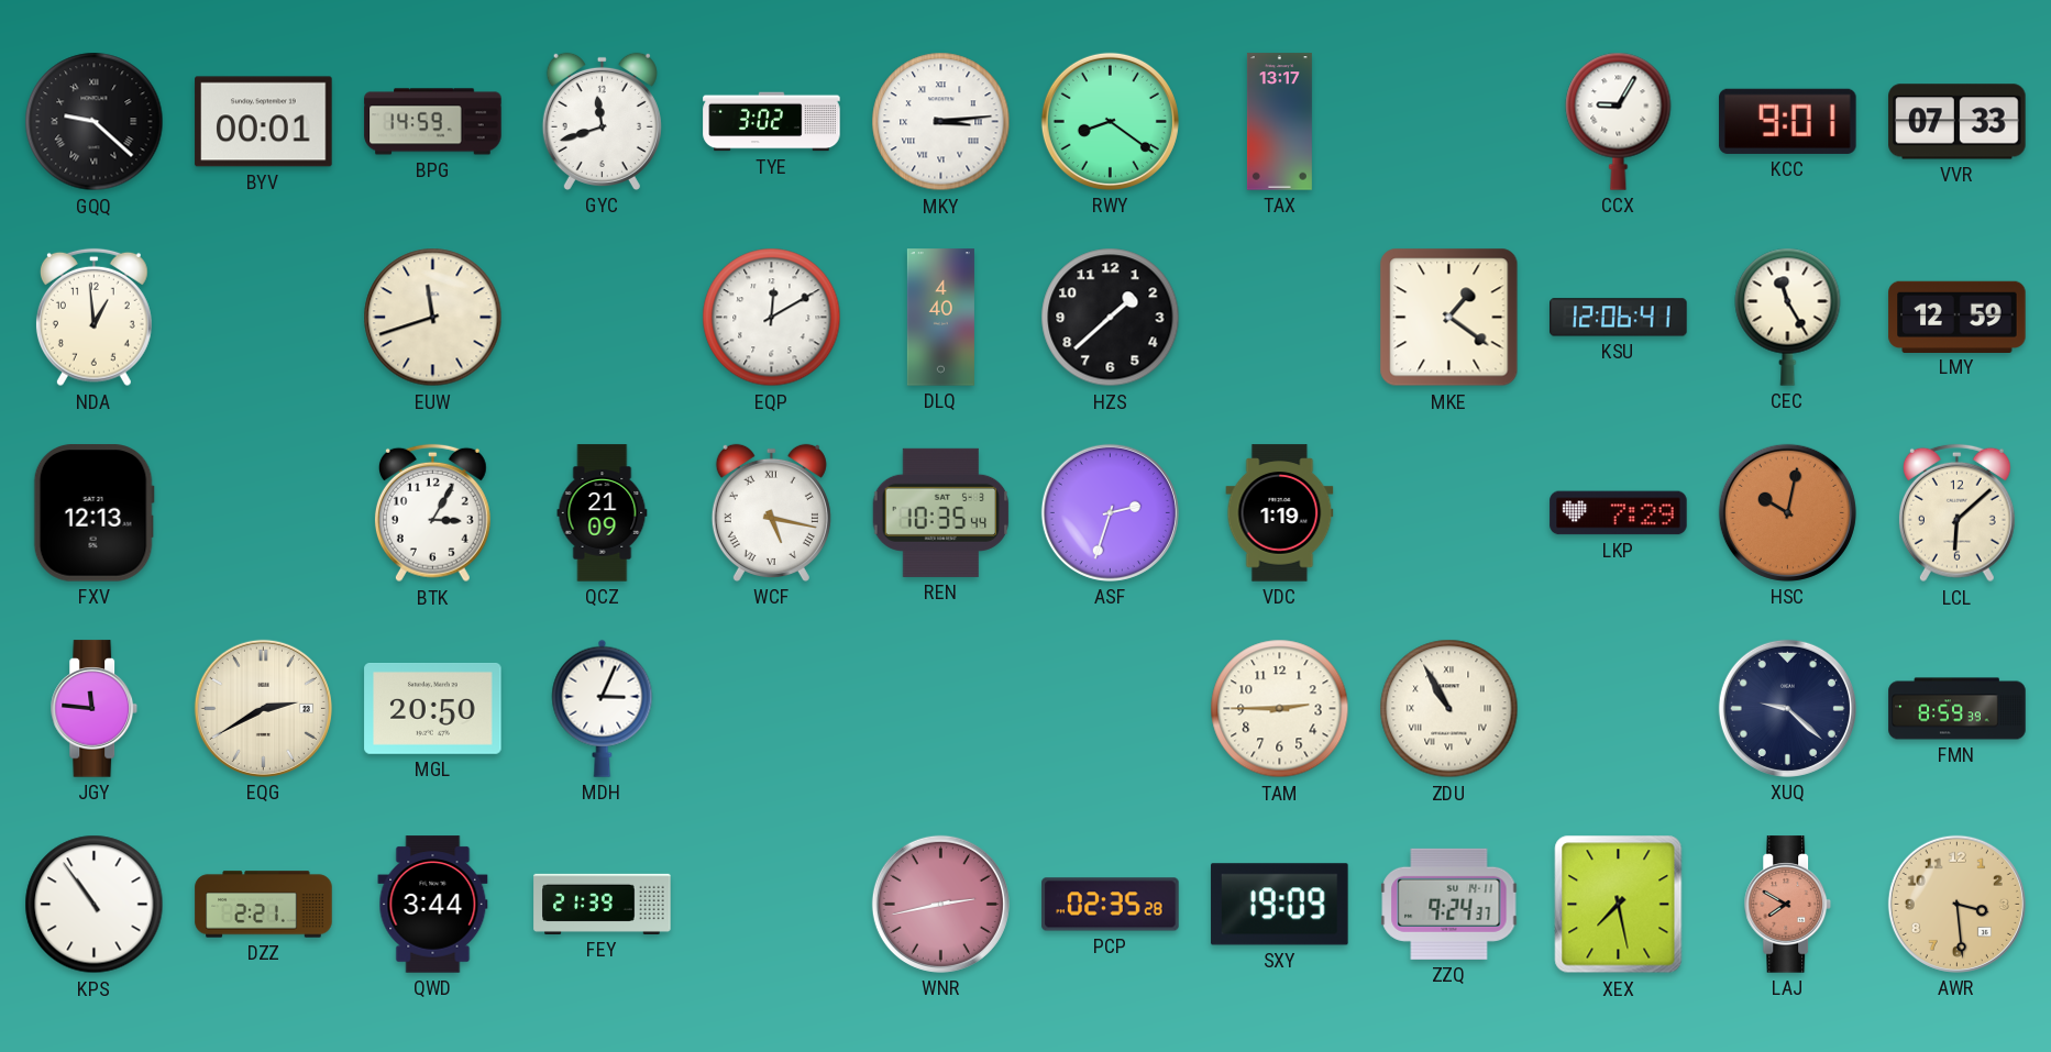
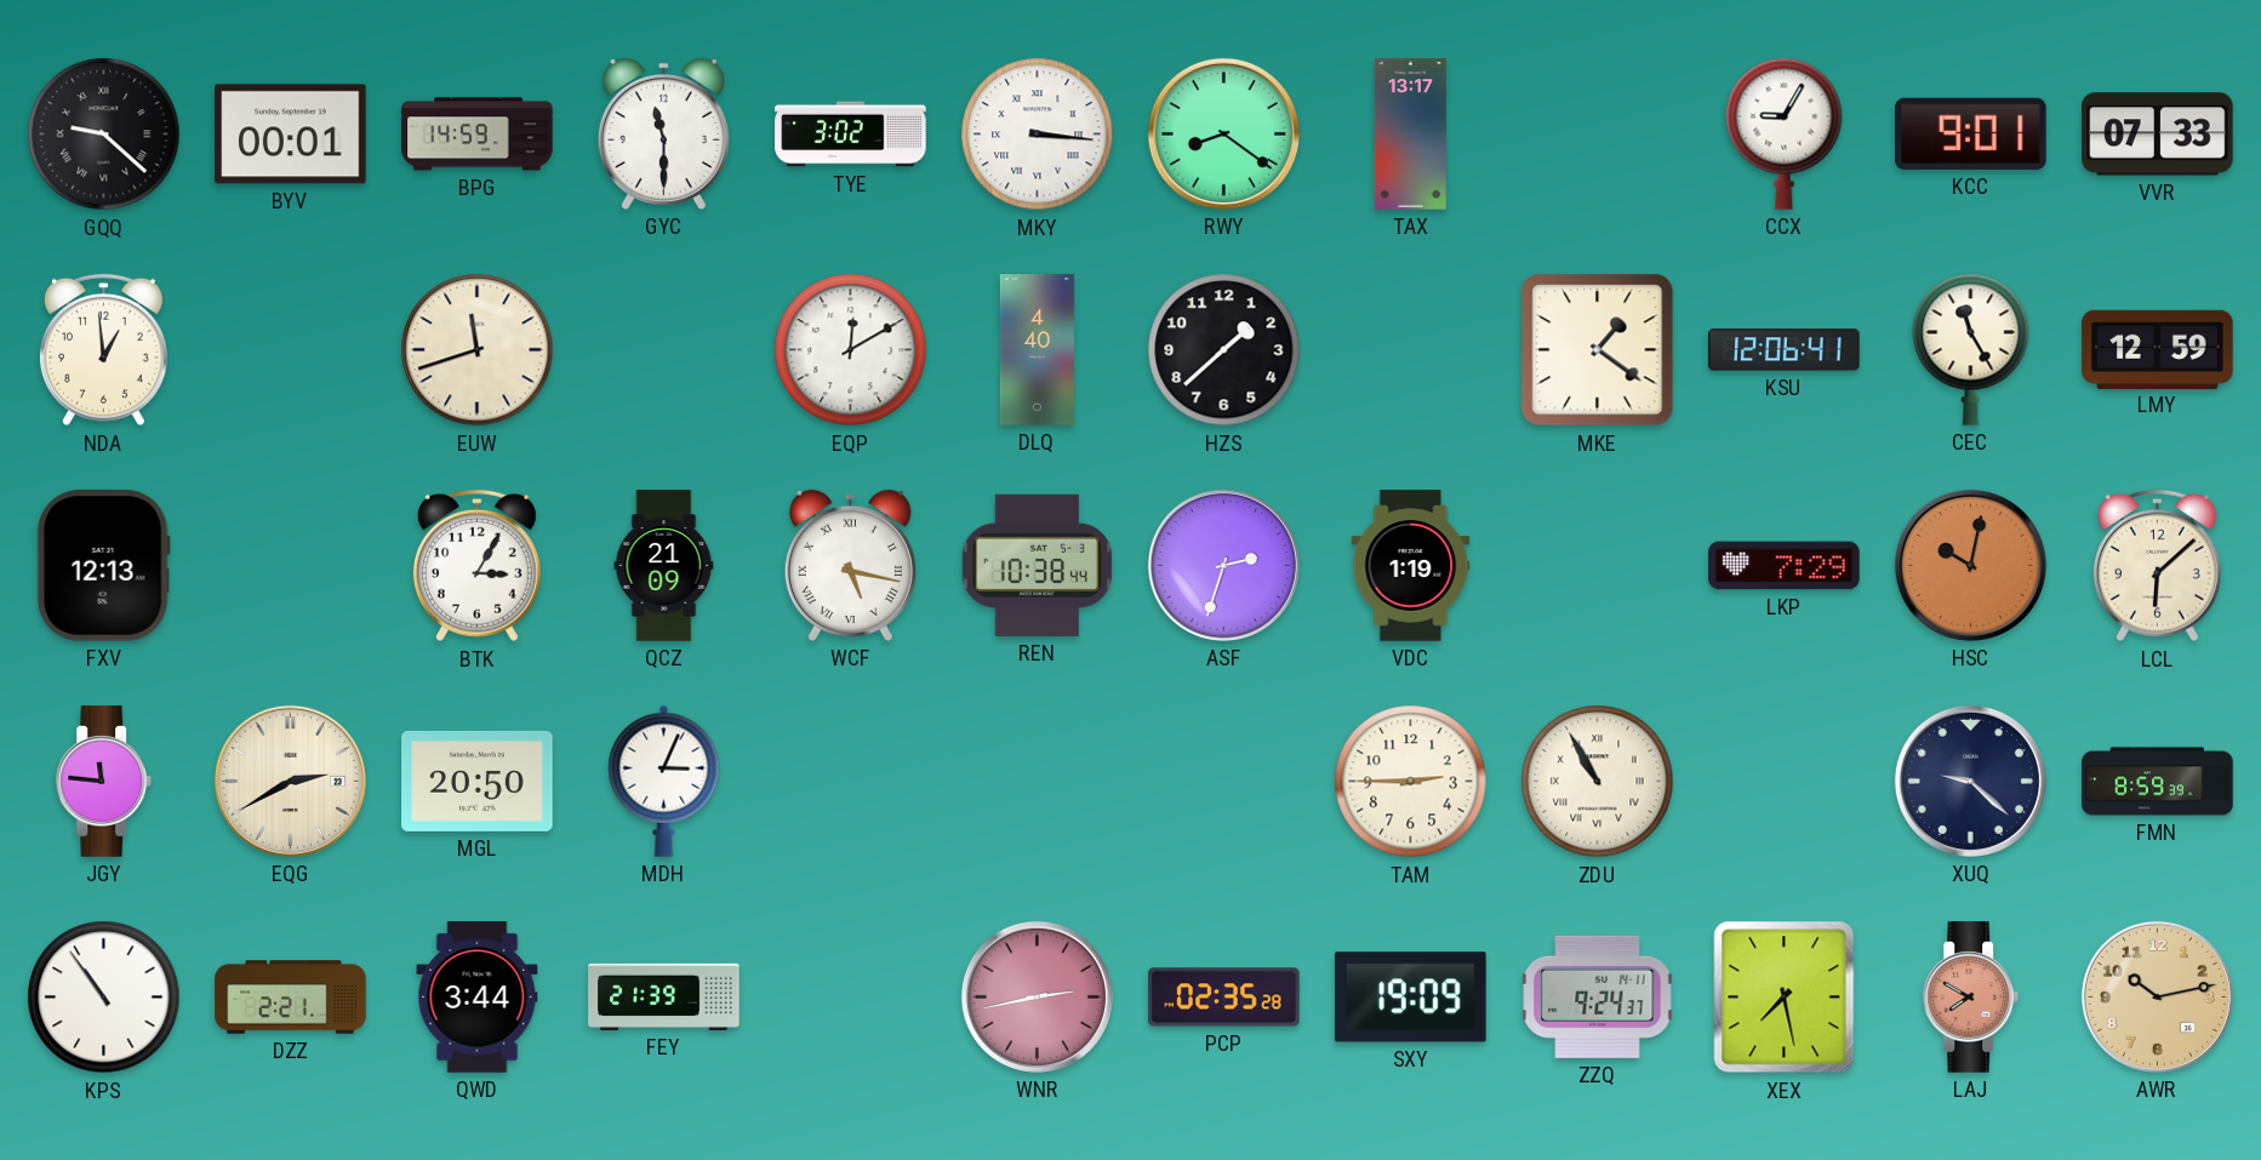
GYC: 11:42 -> 11:30 (663, 133)
MKY: 3:14 -> 3:16 (1038, 135)
REN: 10:35 -> 10:38 (1038, 565)
AWR: 3:29 -> 10:13 (2157, 996)
